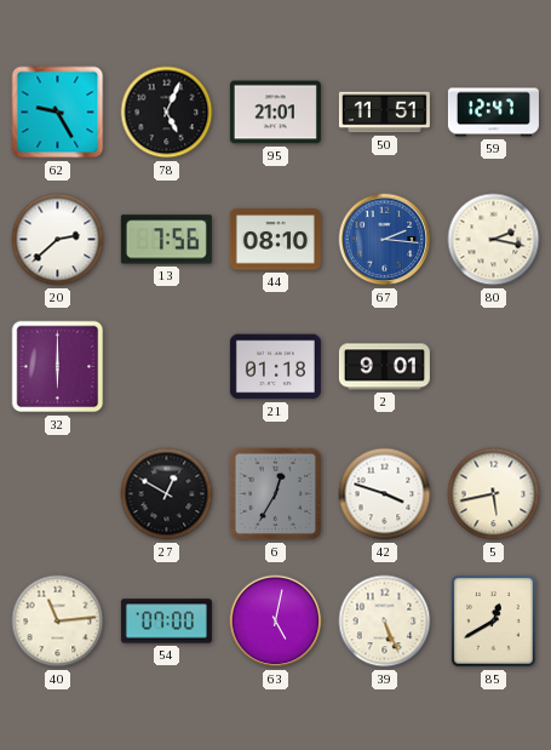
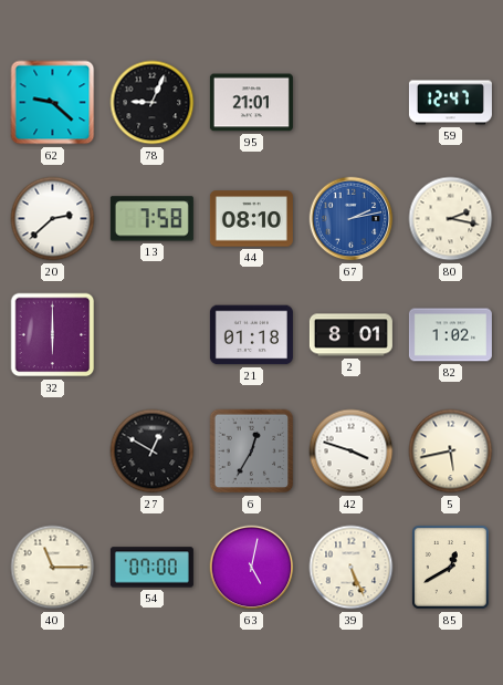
62: 9:25 -> 9:22 (53, 103)
78: 5:04 -> 9:04 (153, 103)
50: 11:51 -> none (384, 113)
13: 7:56 -> 7:58 (151, 219)
67: 2:16 -> 2:13 (352, 219)
2: 9:01 -> 8:01 (350, 335)
82: none -> 1:02 (450, 335)
40: 11:14 -> 11:15 (53, 568)
